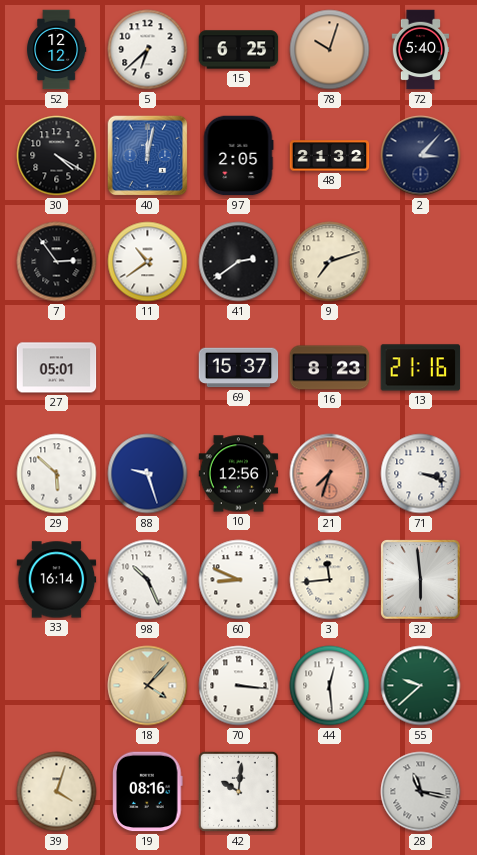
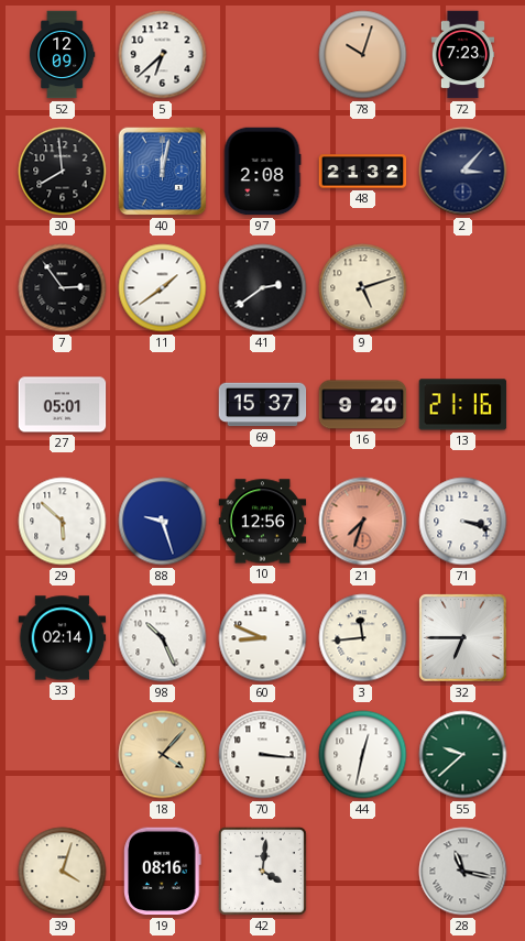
52: 12:12 -> 12:09 (63, 55)
15: 6:25 -> none (239, 50)
72: 5:40 -> 7:23 (463, 55)
30: 4:20 -> 7:59 (63, 172)
97: 2:05 -> 2:08 (262, 172)
11: 10:39 -> 1:39 (163, 288)
9: 7:12 -> 5:12 (363, 288)
16: 8:23 -> 9:20 (363, 405)
33: 16:14 -> 02:14 (63, 638)
32: 5:59 -> 6:45 (463, 638)
44: 12:29 -> 12:32 (363, 755)
42: 10:01 -> 4:01 (262, 871)
